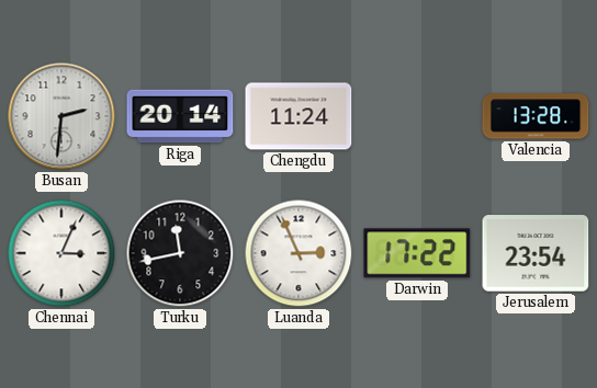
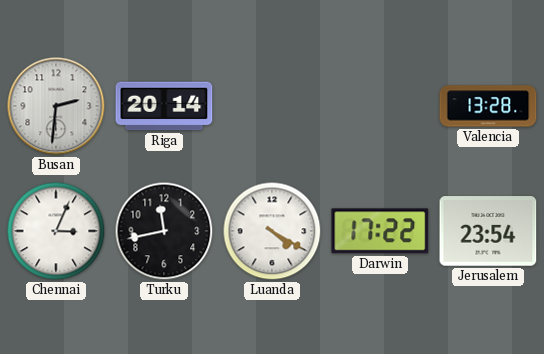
Chengdu: 11:24 -> none (298, 116)
Luanda: 2:56 -> 4:20 (272, 231)
